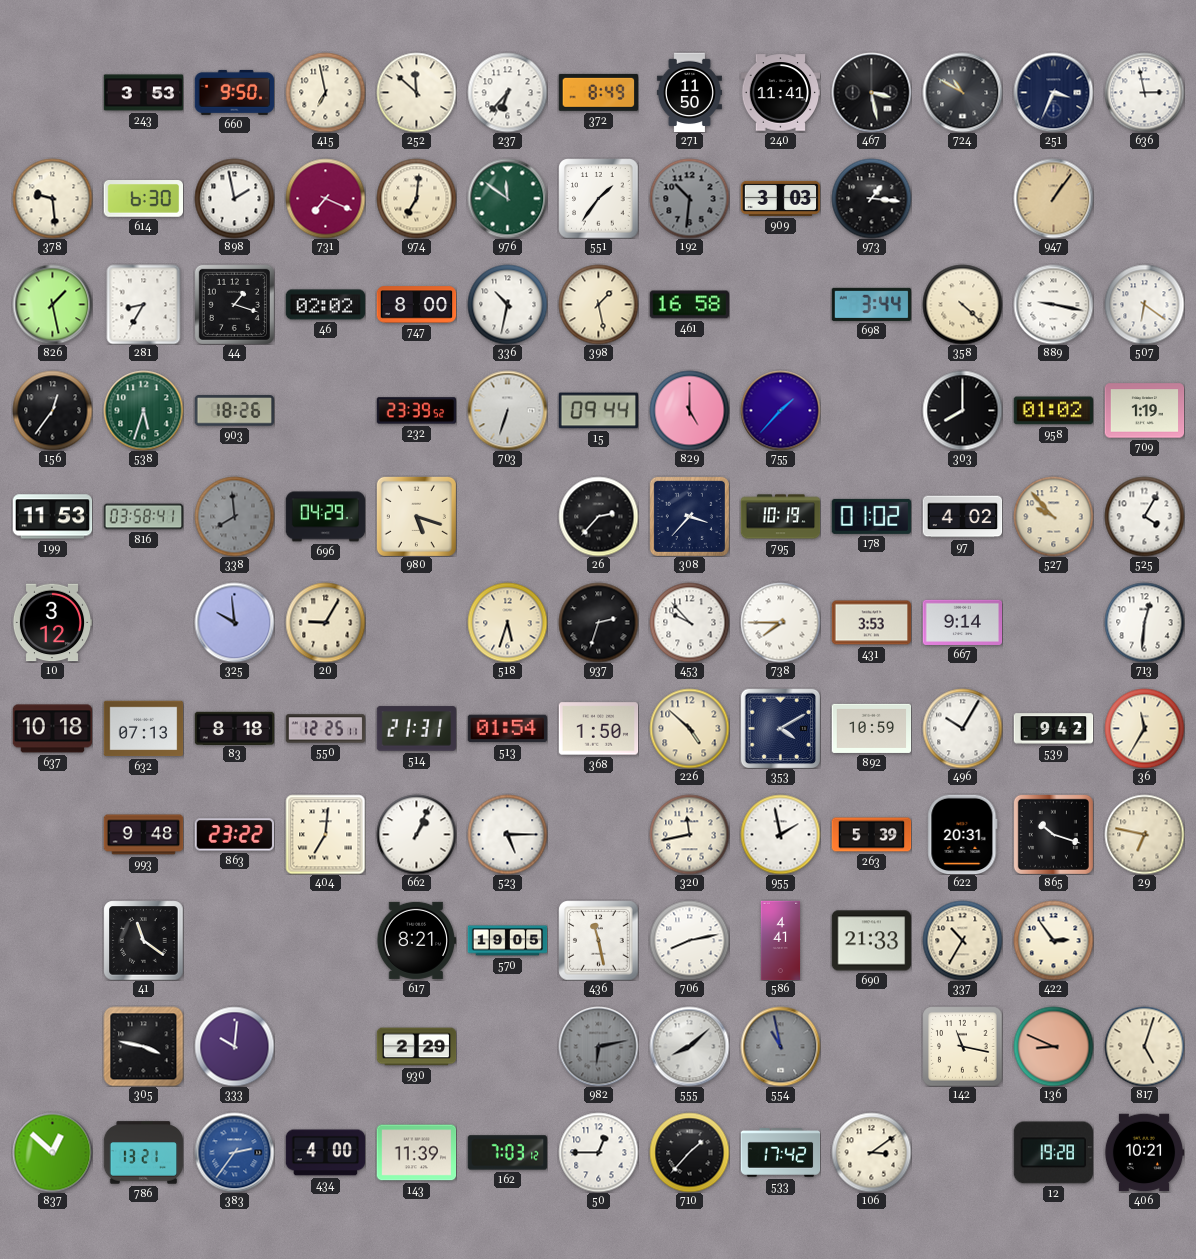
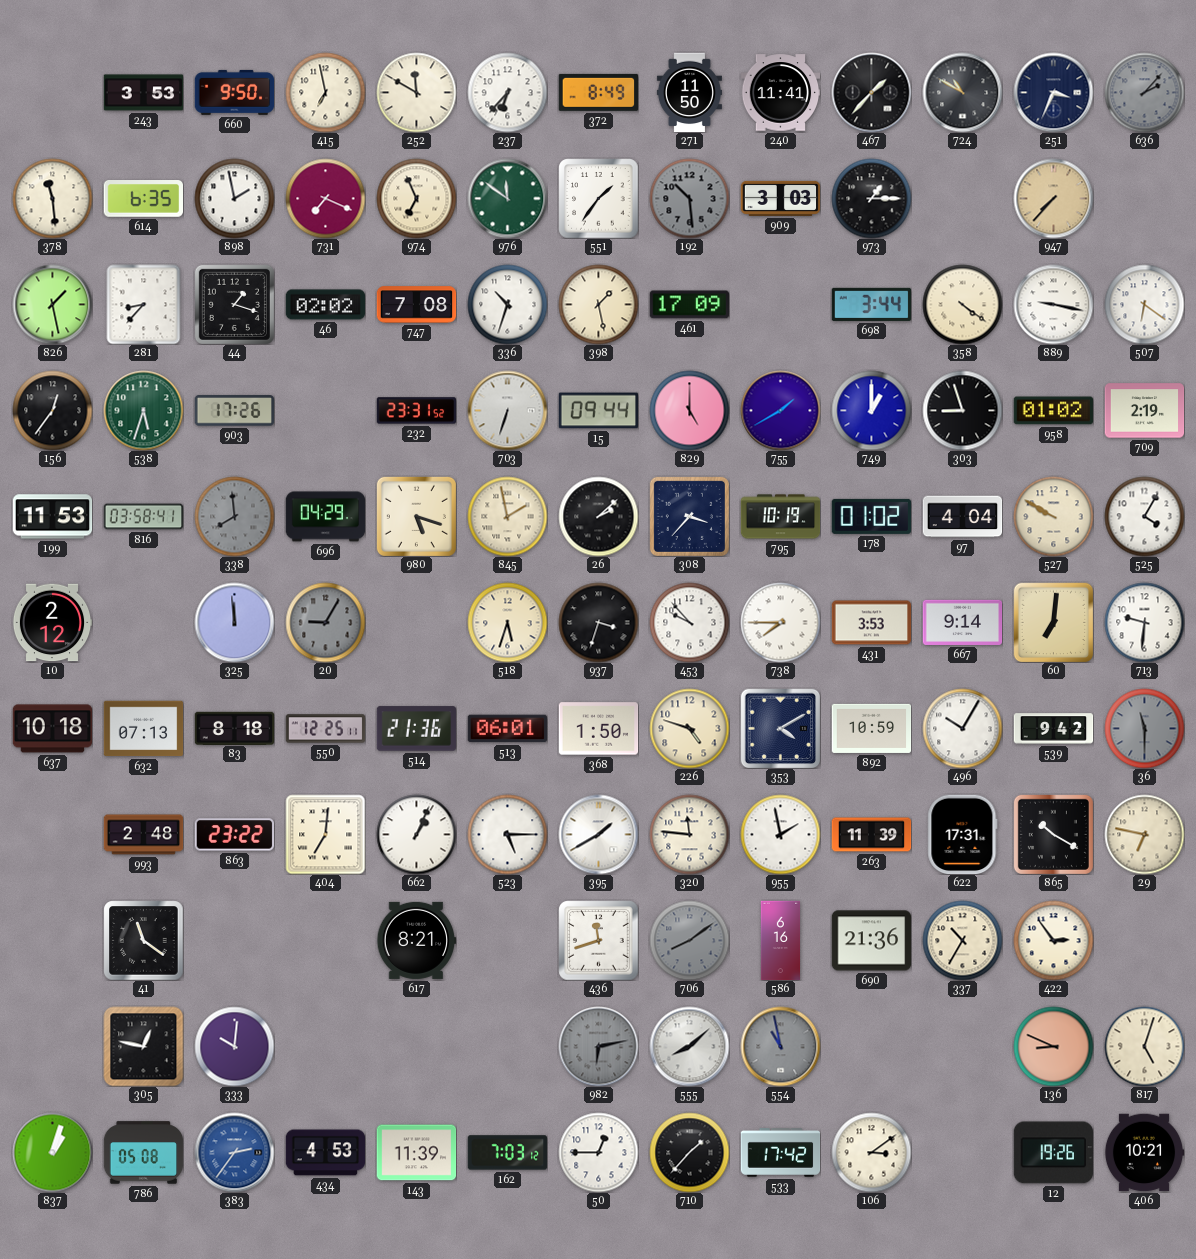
252: 11:52 -> 11:50 (416, 92)
467: 3:28 -> 1:37 (871, 92)
636: 2:58 -> 2:07 (1144, 92)
636 dial: white -> grey (1144, 92)
378: 9:29 -> 11:29 (52, 198)
614: 6:30 -> 6:35 (143, 199)
974: 7:01 -> 6:56 (416, 198)
192: 10:31 -> 10:29 (689, 198)
973: 1:16 -> 1:15 (871, 198)
947: 1:06 -> 7:37 (1053, 198)
281: 8:35 -> 8:37 (144, 304)
747: 8:00 -> 7:08 (416, 305)
336: 10:32 -> 10:33 (507, 304)
461: 16:58 -> 17:09 (689, 305)
358: 4:22 -> 4:21 (962, 304)
903: 18:26 -> 17:26 (234, 411)
232: 23:39 -> 23:31 (416, 411)
755: 1:37 -> 1:40 (780, 410)
749: none -> 1:00 (871, 410)
303: 8:00 -> 8:57 (962, 410)
709: 1:19 -> 2:19 (1144, 411)
845: none -> 1:58 (507, 516)
26: 2:37 -> 2:08 (598, 516)
97: 4:02 -> 4:04 (962, 517)
527: 9:53 -> 9:50 (1053, 516)
10: 3:12 -> 2:12 (52, 623)
325: 9:59 -> 11:59 (234, 622)
20 dial: cream -> grey (325, 622)
937: 2:33 -> 3:33 (598, 622)
60: none -> 7:01 (1053, 622)
713: 12:31 -> 9:31 (1144, 622)
514: 21:31 -> 21:36 (416, 729)
513: 01:54 -> 06:01 (507, 729)
226: 4:52 -> 4:48 (689, 728)
36: 11:35 -> 11:30 (1144, 728)
36 dial: cream -> grey (1144, 728)
993: 9:48 -> 2:48 (143, 835)
395: none -> 1:40 (598, 834)
320: 11:43 -> 11:46 (689, 834)
263: 5:39 -> 11:39 (871, 835)
622: 20:31 -> 17:31 (963, 834)
865: 10:18 -> 10:20 (1053, 834)
570: 19:05 -> none (507, 941)
436: 11:28 -> 11:42 (598, 940)
706: 8:13 -> 8:09 (689, 940)
706 dial: white -> grey (689, 940)
586: 4:41 -> 6:16 (781, 940)
690: 21:33 -> 21:36 (871, 941)
305: 3:47 -> 12:47 (143, 1046)
930: 2:29 -> none (416, 1047)
142: 11:17 -> none (962, 1046)
837: 12:52 -> 1:03 (52, 1152)
786: 13:21 -> 05:08 (143, 1153)
434: 4:00 -> 4:53 (325, 1153)
12: 19:28 -> 19:26 (1053, 1153)
